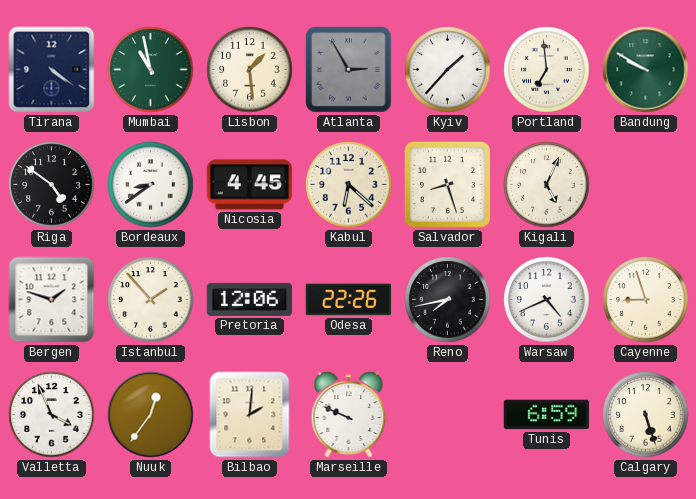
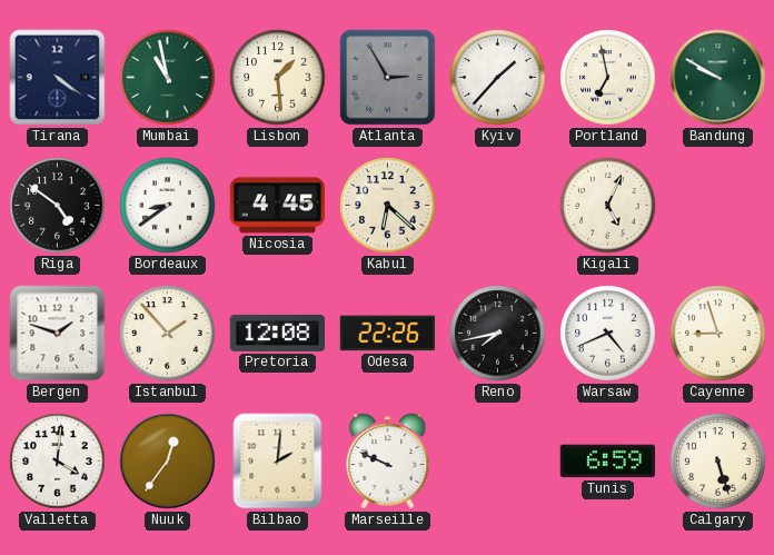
Portland: 6:59 -> 6:58 (608, 78)
Salvador: 8:27 -> none (447, 184)
Pretoria: 12:06 -> 12:08 (278, 333)
Valletta: 3:56 -> 4:01 (58, 462)
